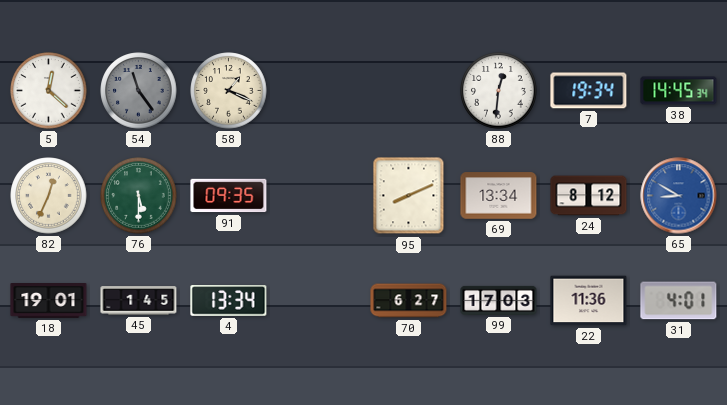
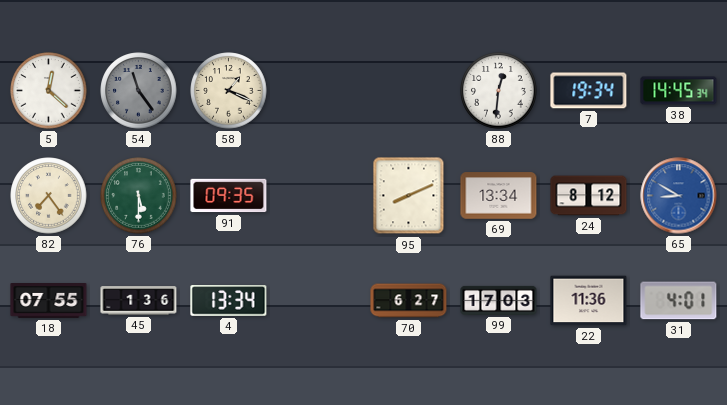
82: 12:34 -> 7:24 (49, 196)
18: 19:01 -> 07:55 (49, 301)
45: 1:45 -> 1:36 (139, 301)
